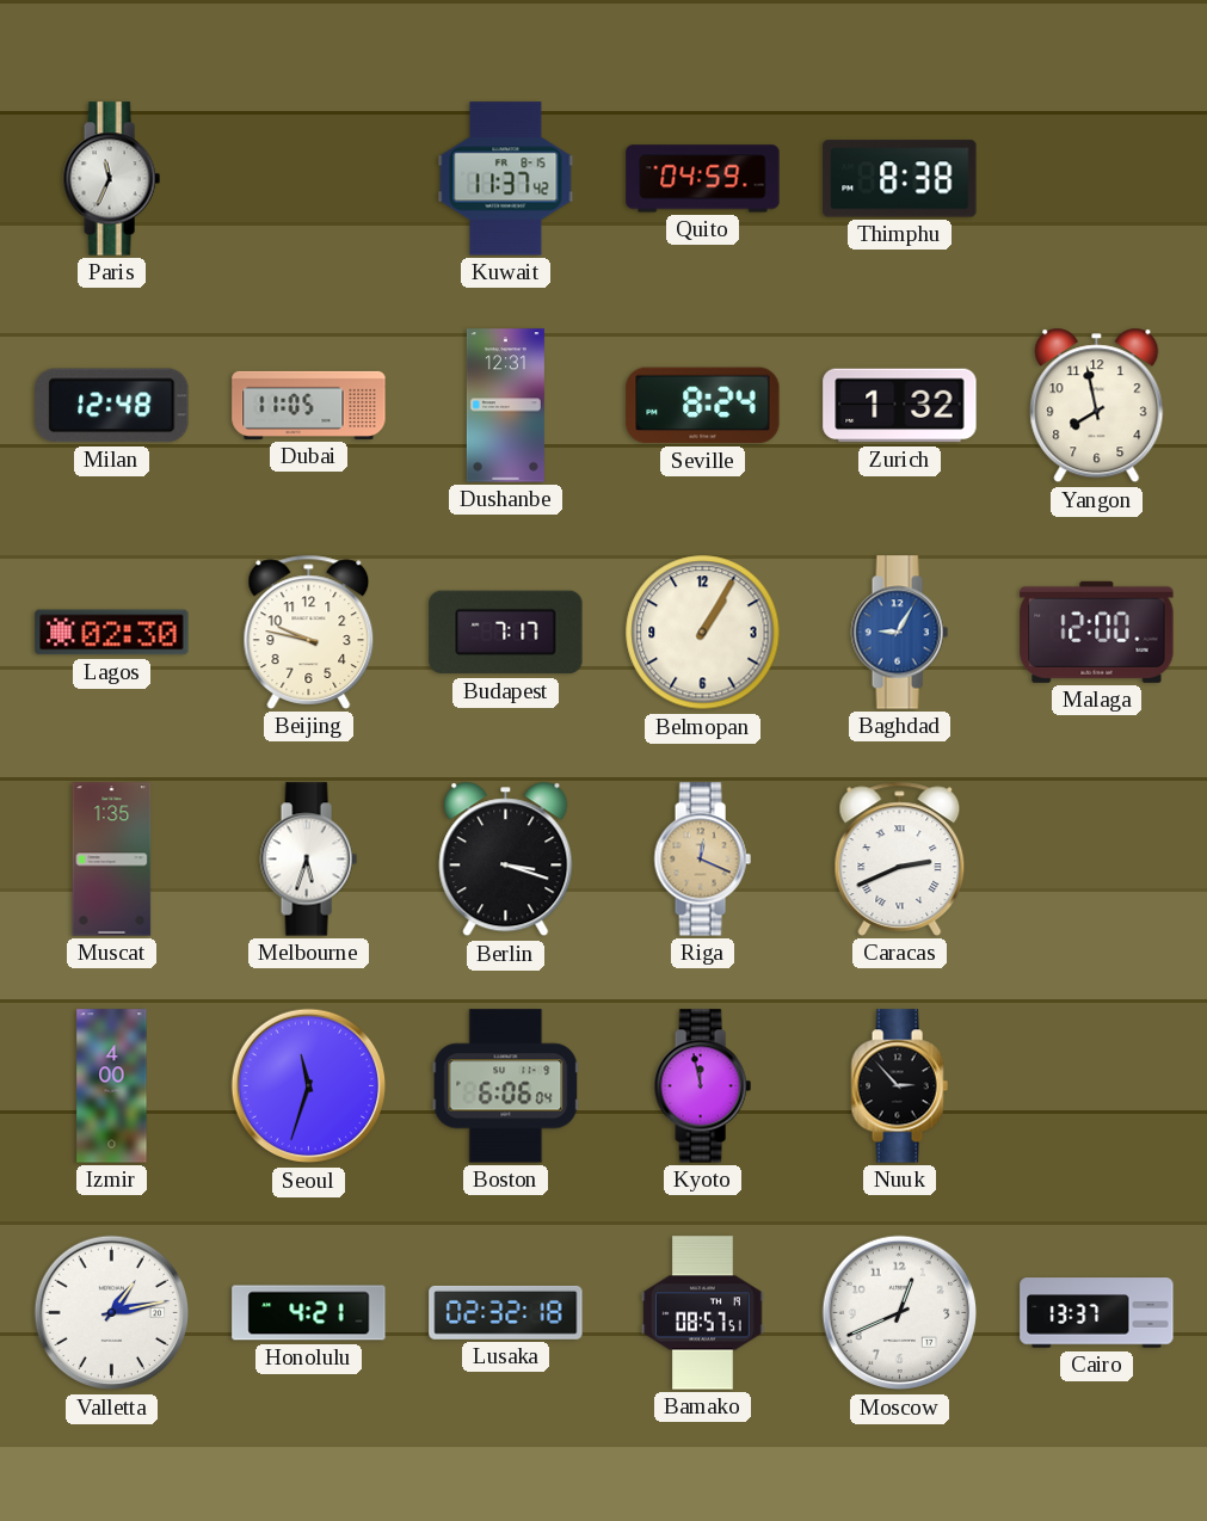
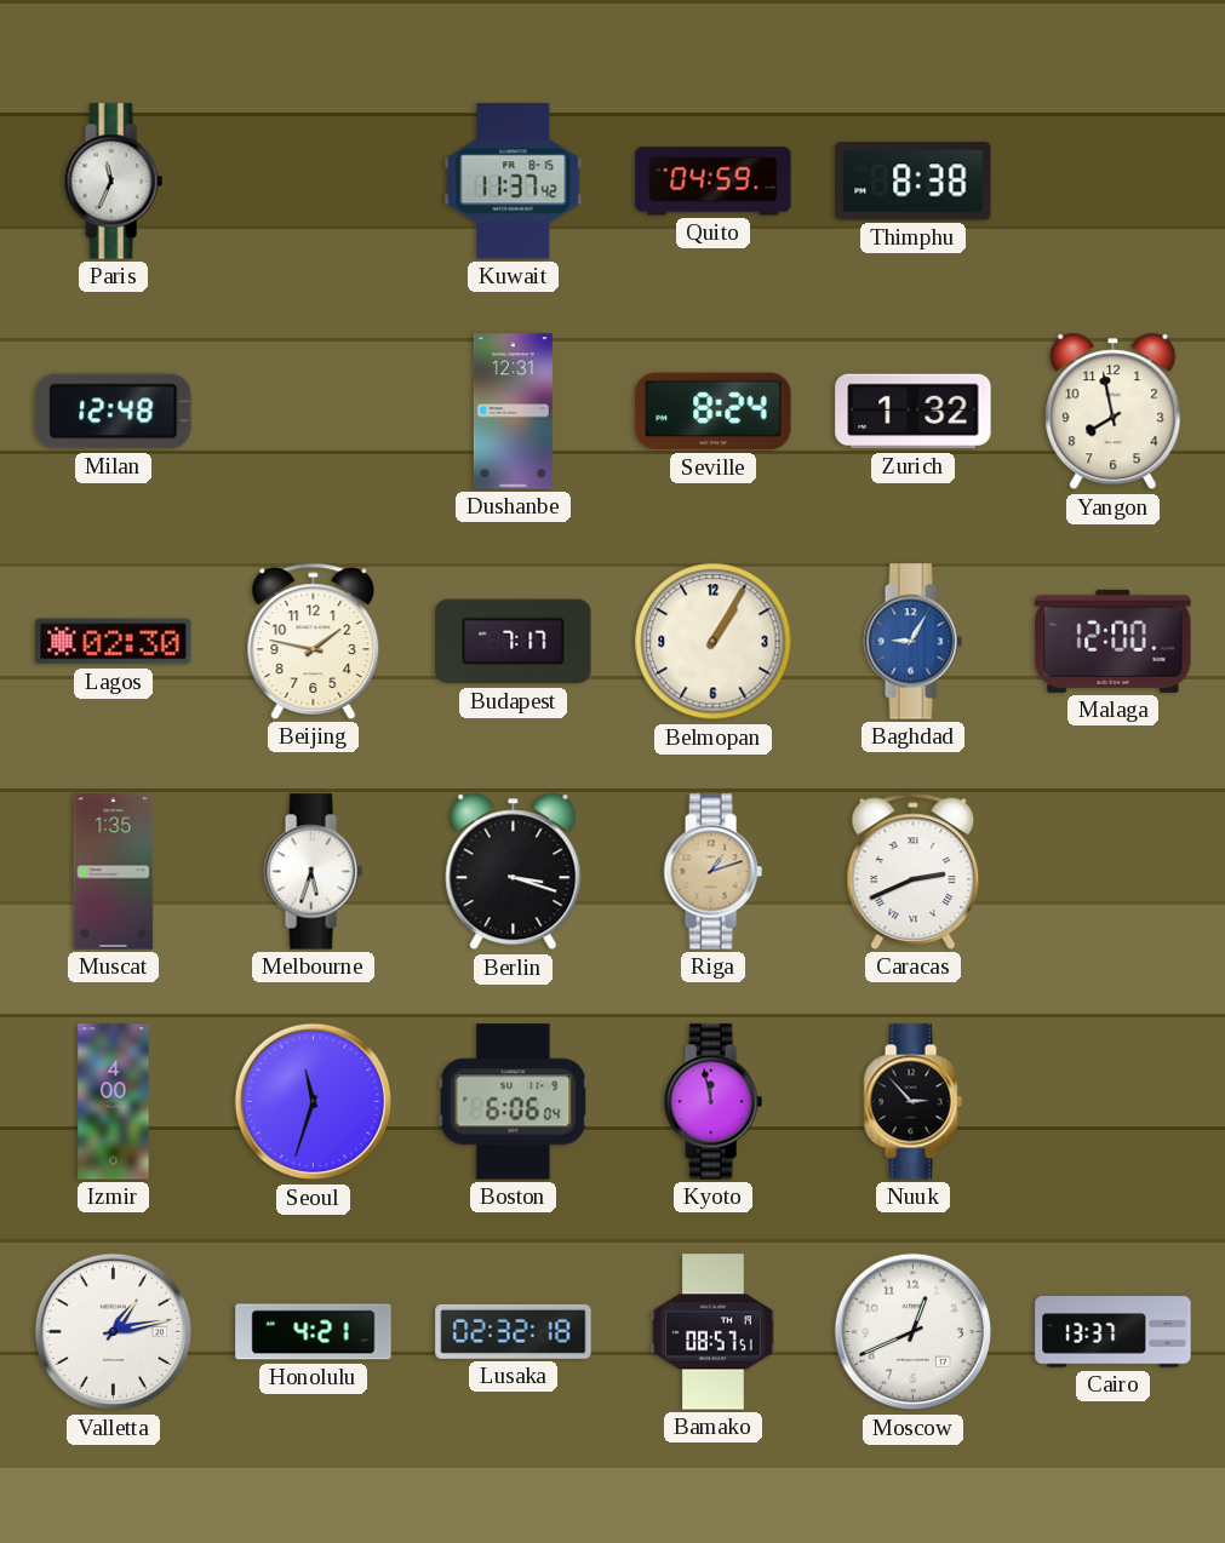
Dubai: 11:05 -> none (309, 405)
Beijing: 9:47 -> 1:47 (314, 641)
Riga: 12:19 -> 1:12 (712, 872)
